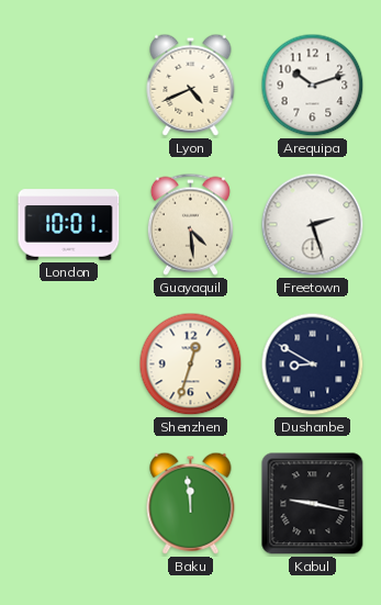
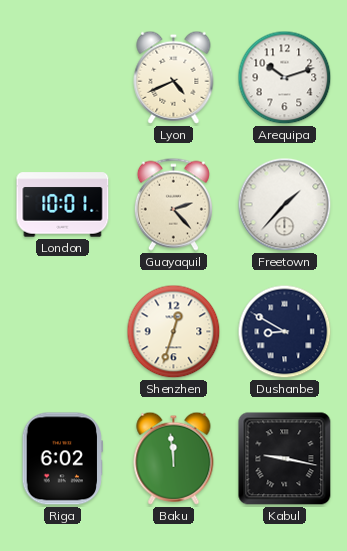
Guayaquil: 4:29 -> 2:23 (173, 204)
Freetown: 2:27 -> 1:37 (285, 205)
Riga: none -> 6:02 (62, 459)
